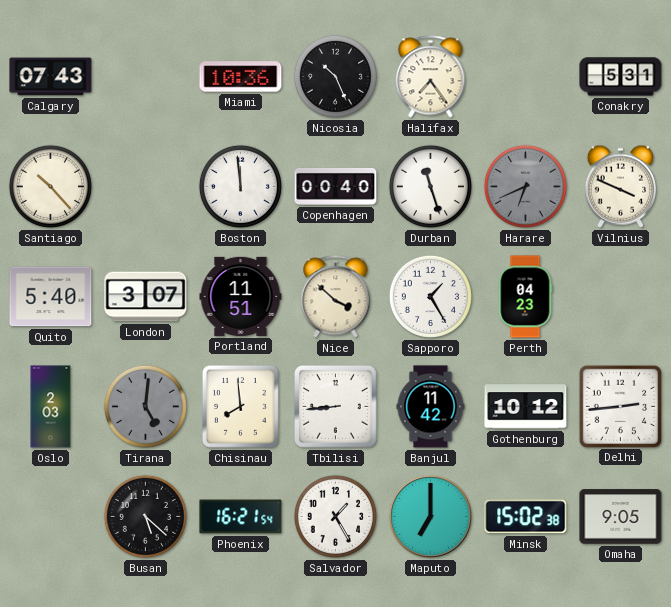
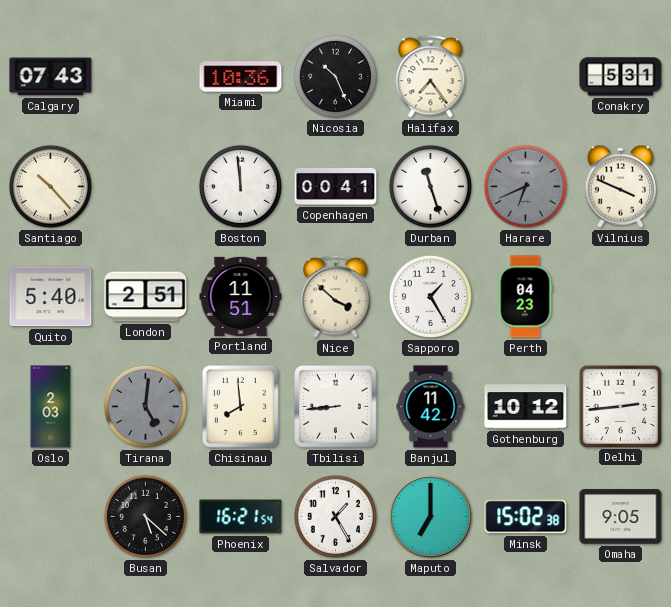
Copenhagen: 00:40 -> 00:41 (336, 186)
London: 3:07 -> 2:51 (146, 297)
